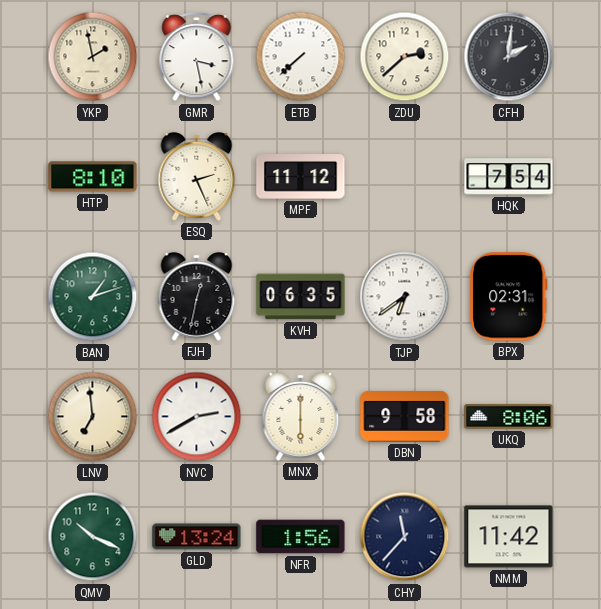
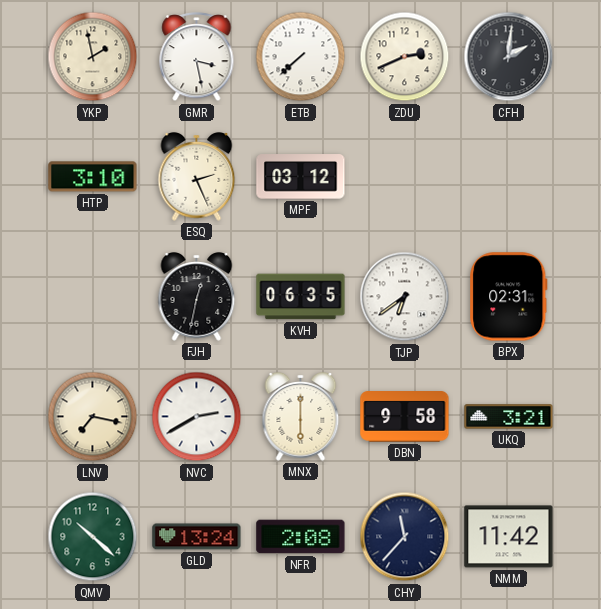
ZDU: 2:38 -> 2:41 (405, 57)
HTP: 8:10 -> 3:10 (93, 177)
MPF: 11:12 -> 03:12 (301, 177)
HQK: 7:54 -> none (509, 177)
BAN: 1:12 -> none (93, 297)
LNV: 6:59 -> 7:17 (93, 417)
UKQ: 8:06 -> 3:21 (509, 417)
QMV: 10:19 -> 10:22 (93, 537)
NFR: 1:56 -> 2:08 (301, 537)
